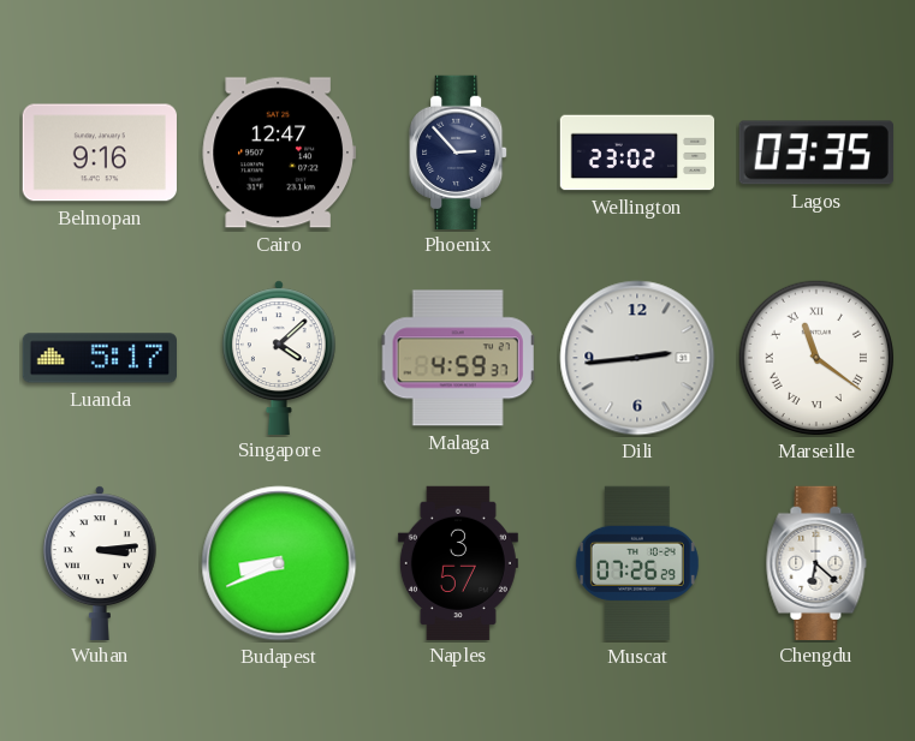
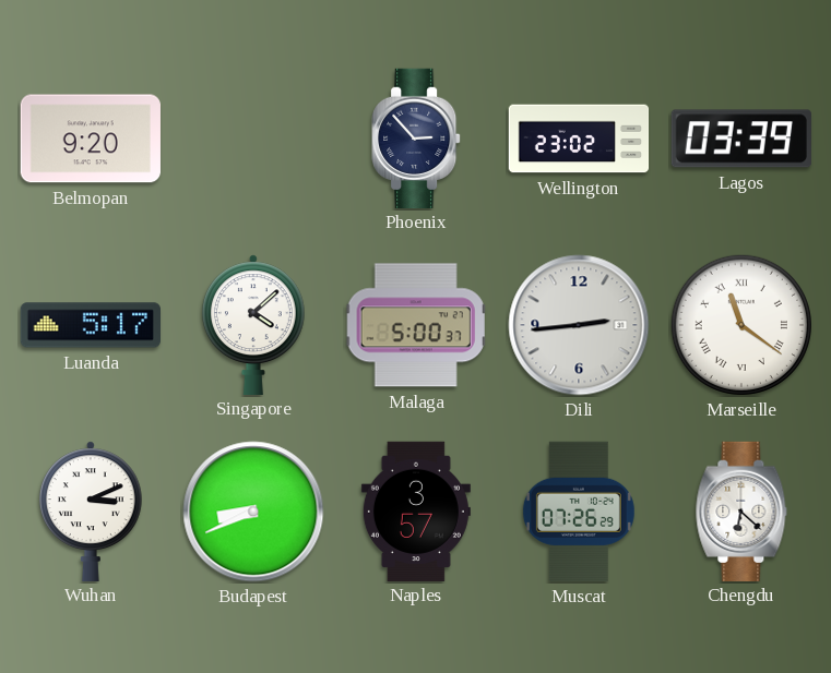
Belmopan: 9:16 -> 9:20 (91, 139)
Cairo: 12:47 -> none (279, 153)
Lagos: 03:35 -> 03:39 (741, 139)
Malaga: 4:59 -> 5:00 (416, 325)
Wuhan: 3:14 -> 3:11 (91, 510)
